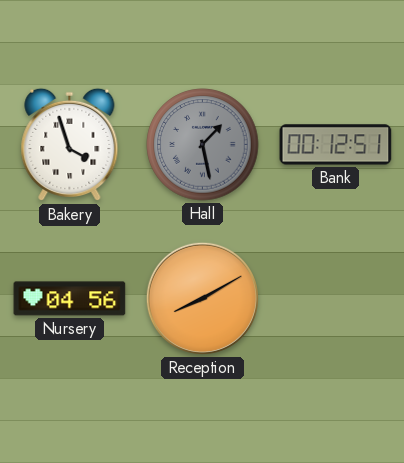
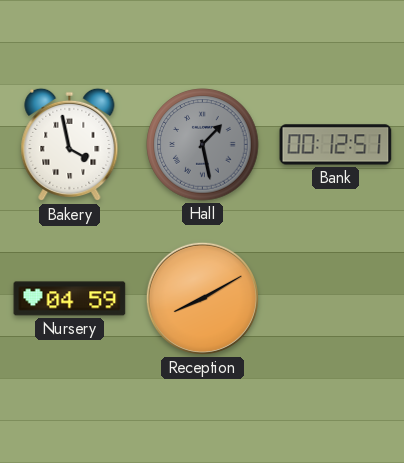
Bakery: 3:57 -> 3:58 (70, 145)
Nursery: 04:56 -> 04:59 (70, 299)
